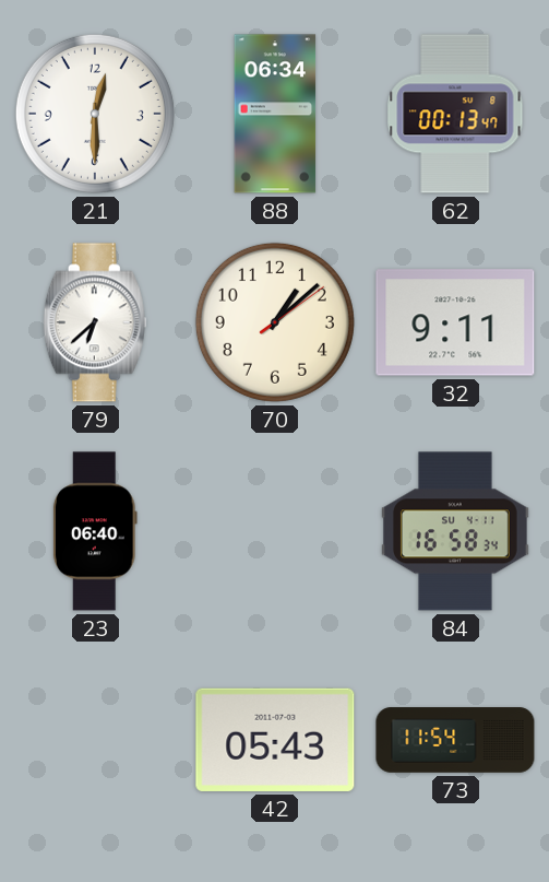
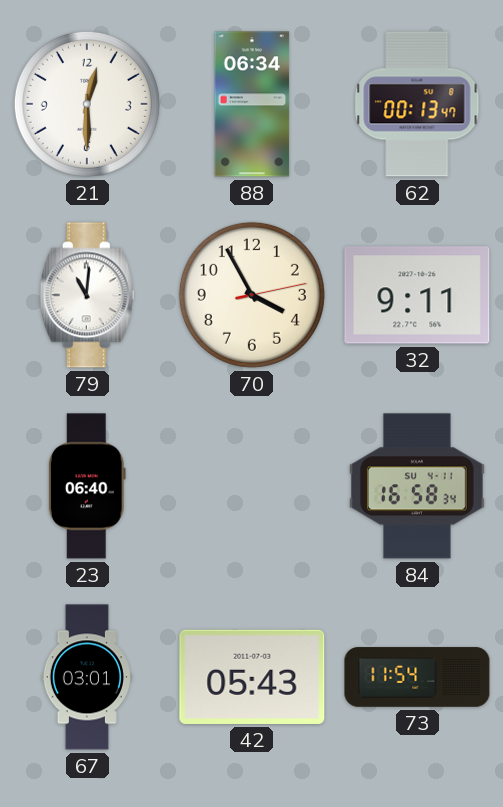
79: 6:38 -> 11:01 (87, 295)
70: 1:08 -> 3:55 (252, 295)
67: none -> 03:01 (87, 677)
